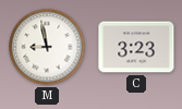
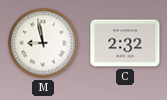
C: 3:23 -> 2:32 (125, 43)
